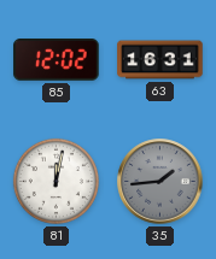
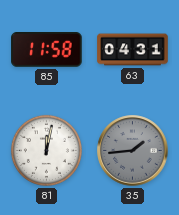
85: 12:02 -> 11:58 (47, 50)
63: 16:31 -> 04:31 (133, 50)
